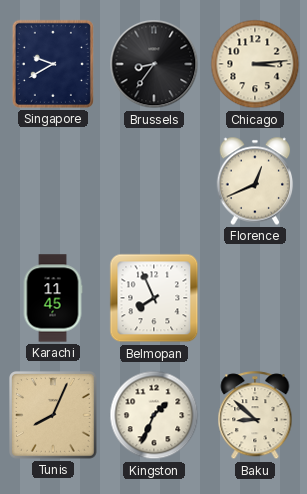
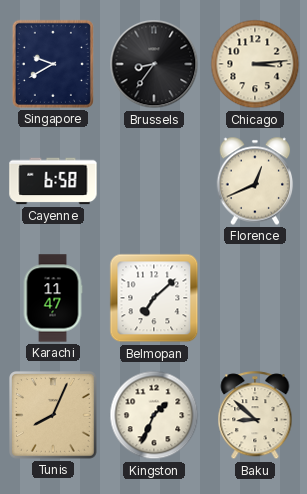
Cayenne: none -> 6:58 (53, 181)
Karachi: 11:45 -> 11:47 (53, 298)
Belmopan: 7:56 -> 7:08 (154, 298)
